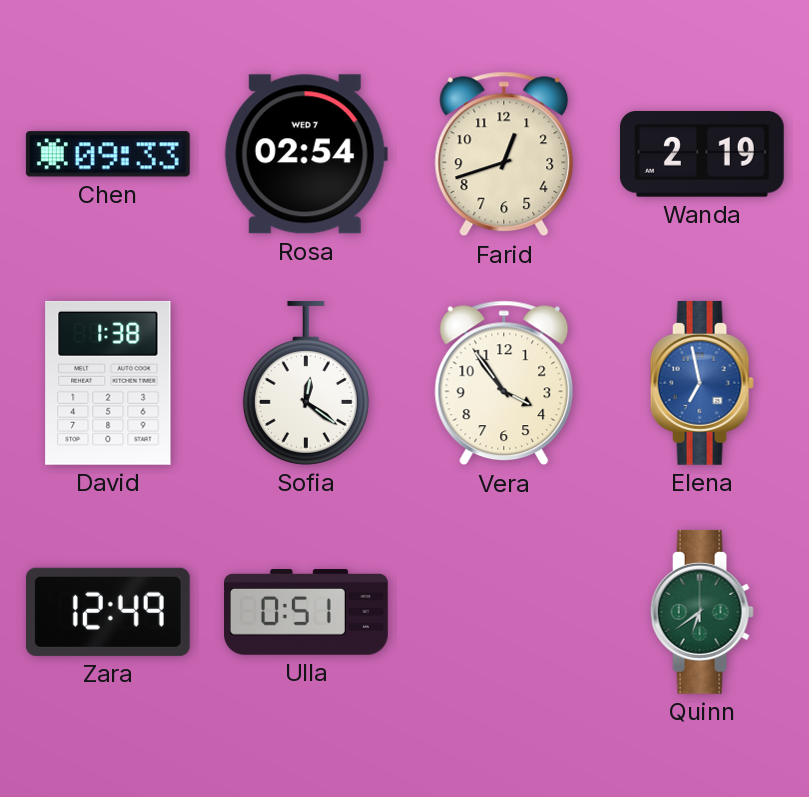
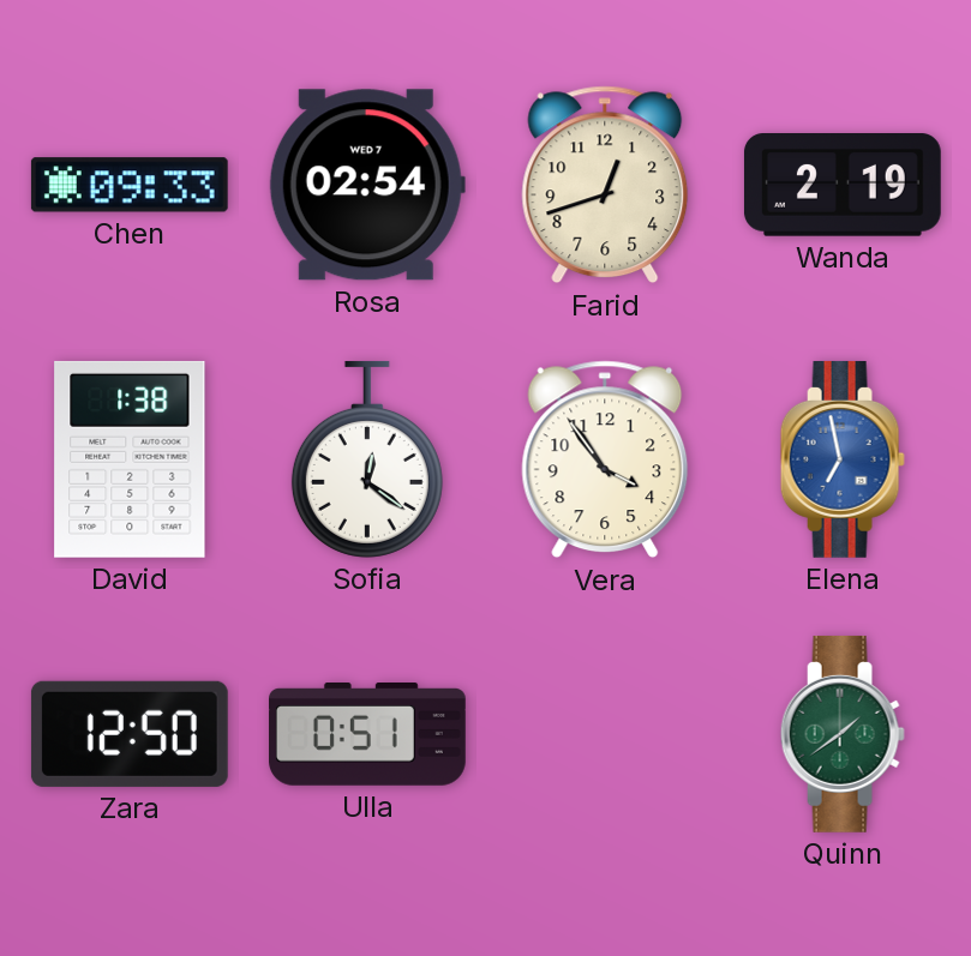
Zara: 12:49 -> 12:50 (130, 734)
Quinn: 6:39 -> 1:39 (843, 734)
